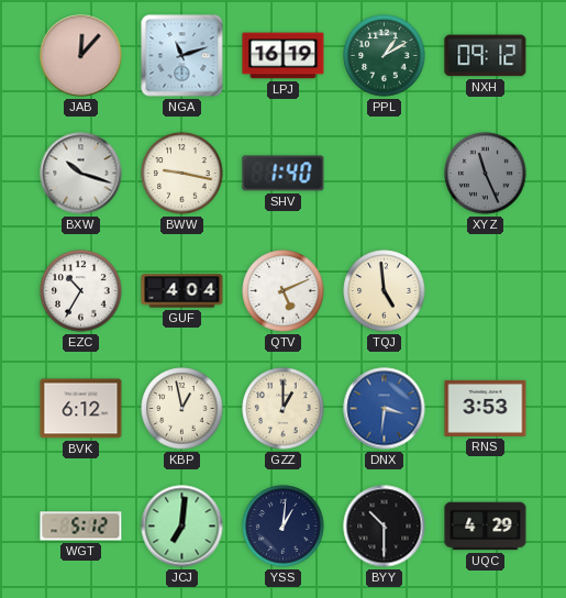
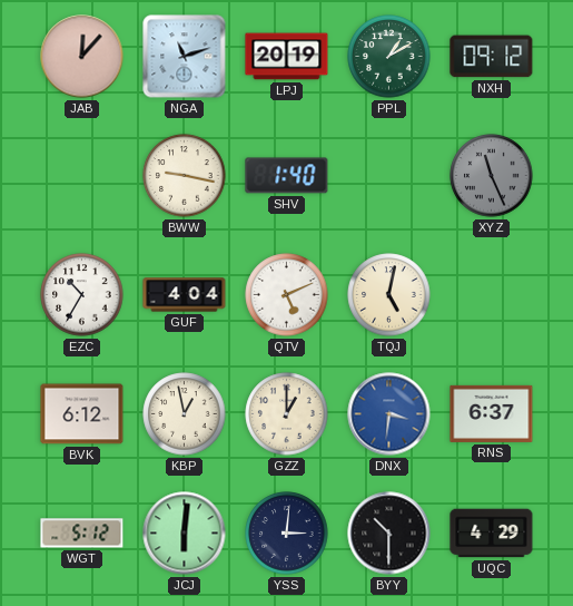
LPJ: 16:19 -> 20:19 (287, 57)
BXW: 10:18 -> none (81, 174)
TQJ: 4:59 -> 5:02 (389, 295)
RNS: 3:53 -> 6:37 (492, 413)
JCJ: 7:01 -> 6:01 (185, 534)
YSS: 1:01 -> 3:01 (287, 534)
